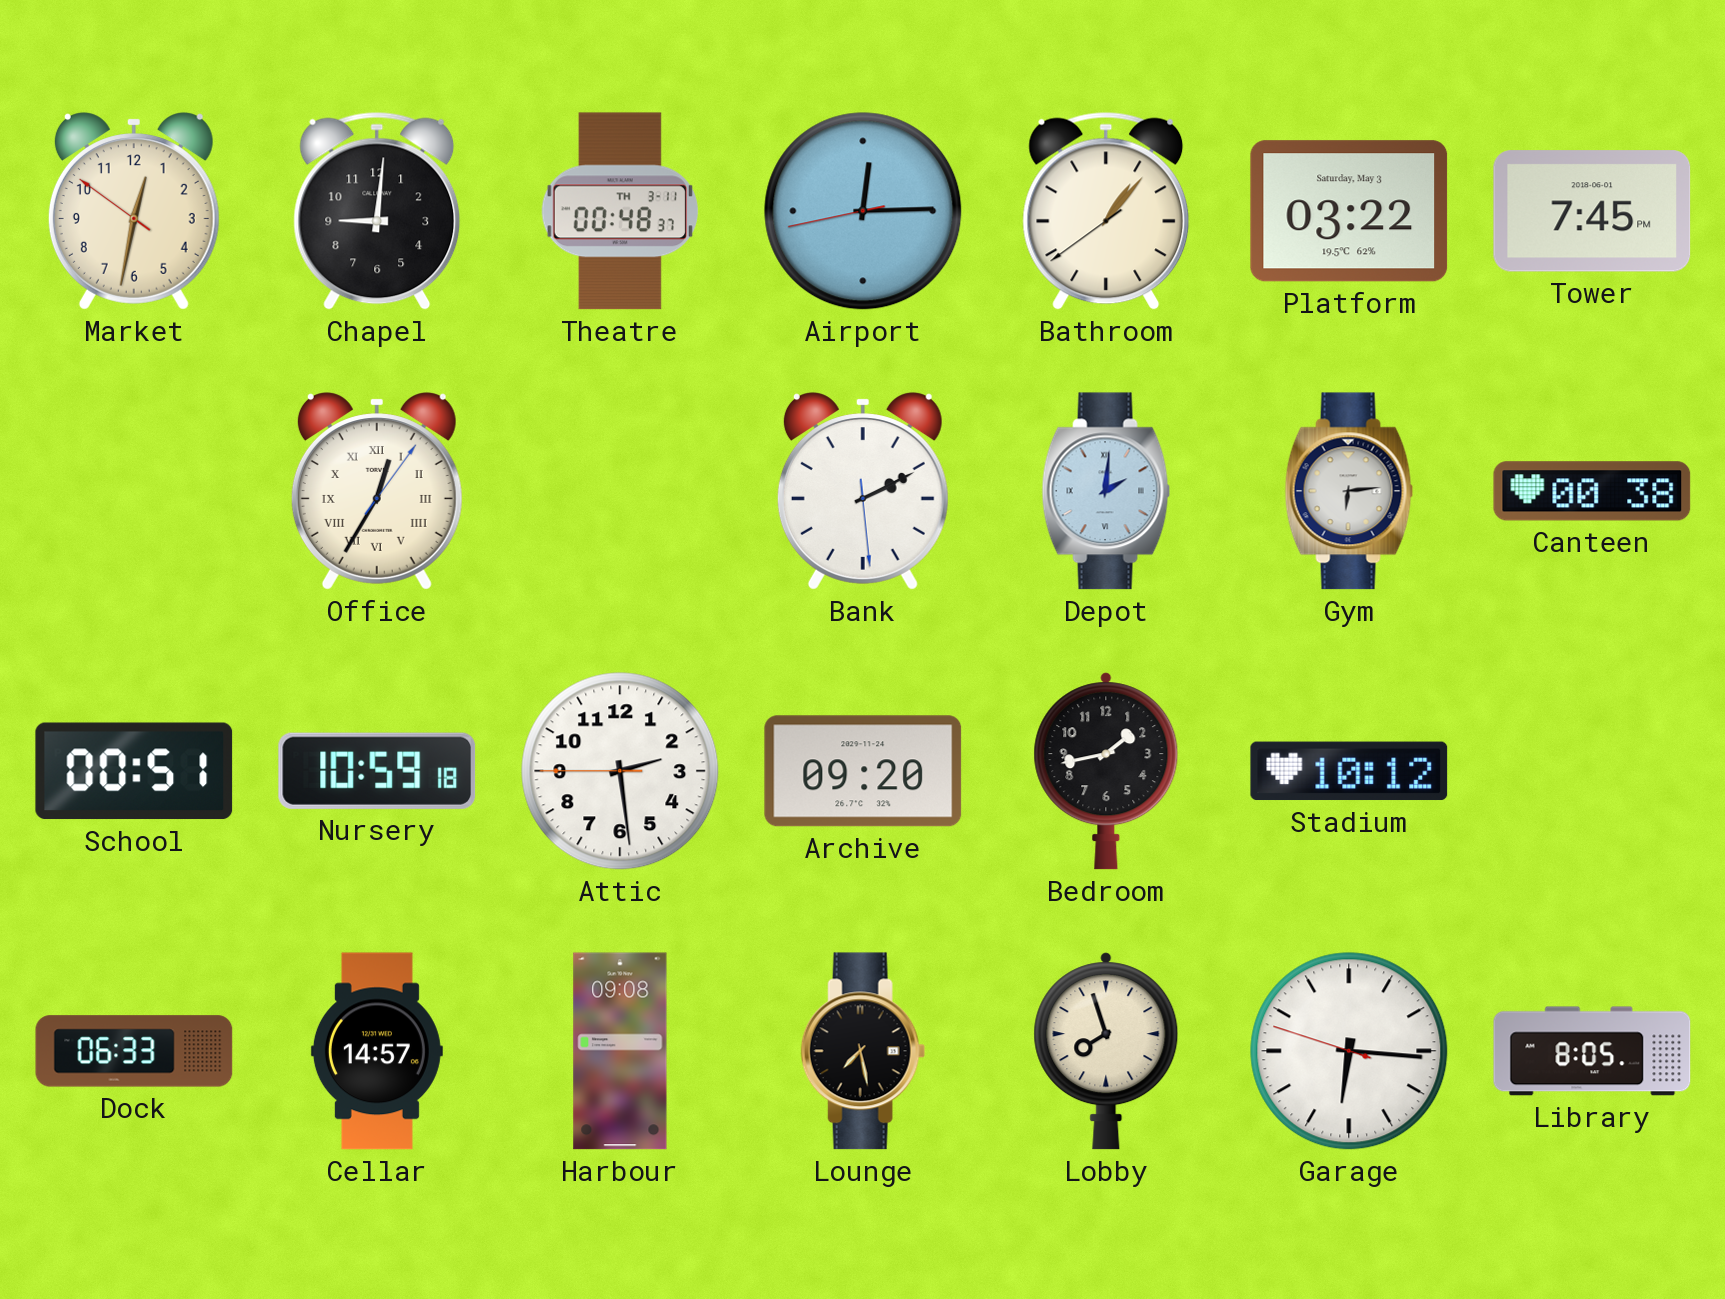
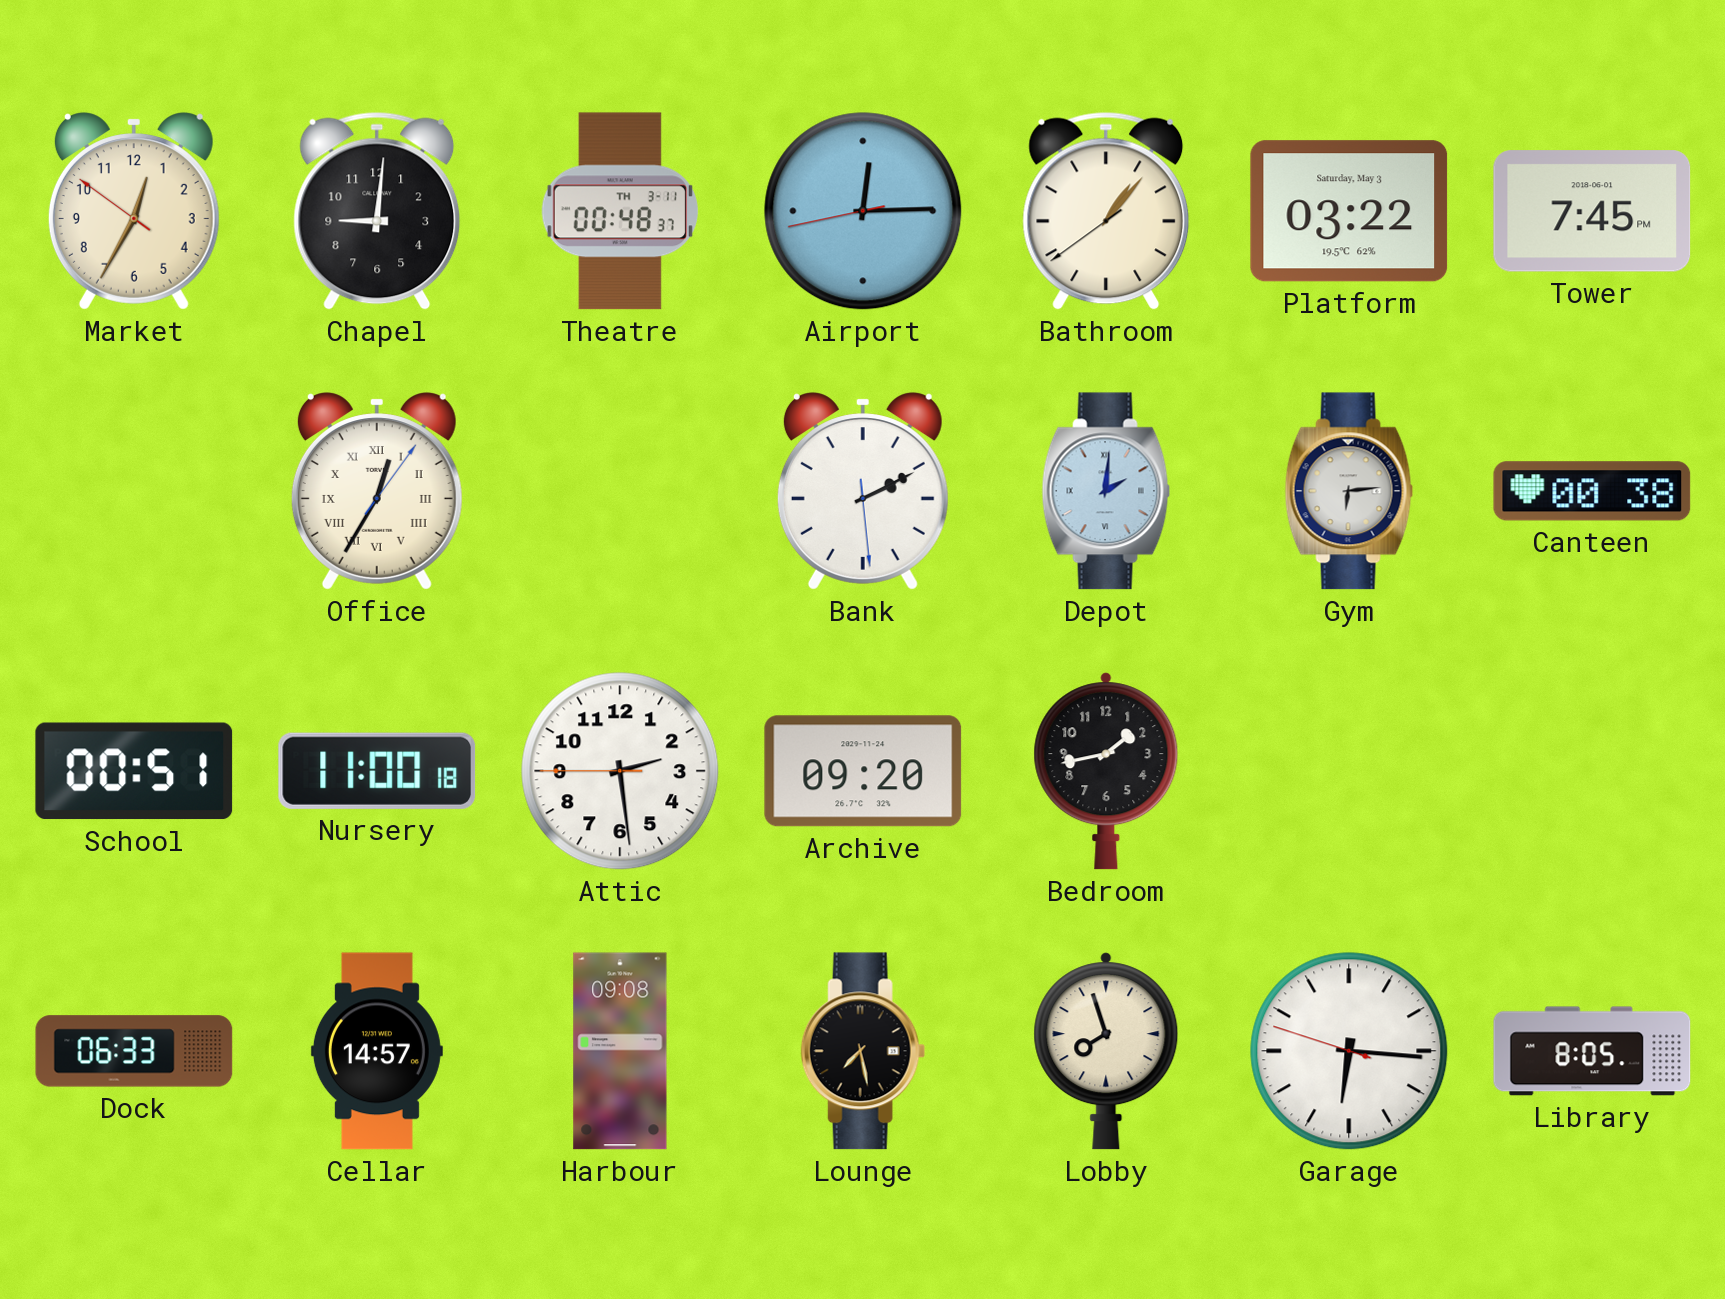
Market: 12:31 -> 12:34 (134, 211)
Nursery: 10:59 -> 11:00 (377, 771)
Stadium: 10:12 -> none (1349, 771)
